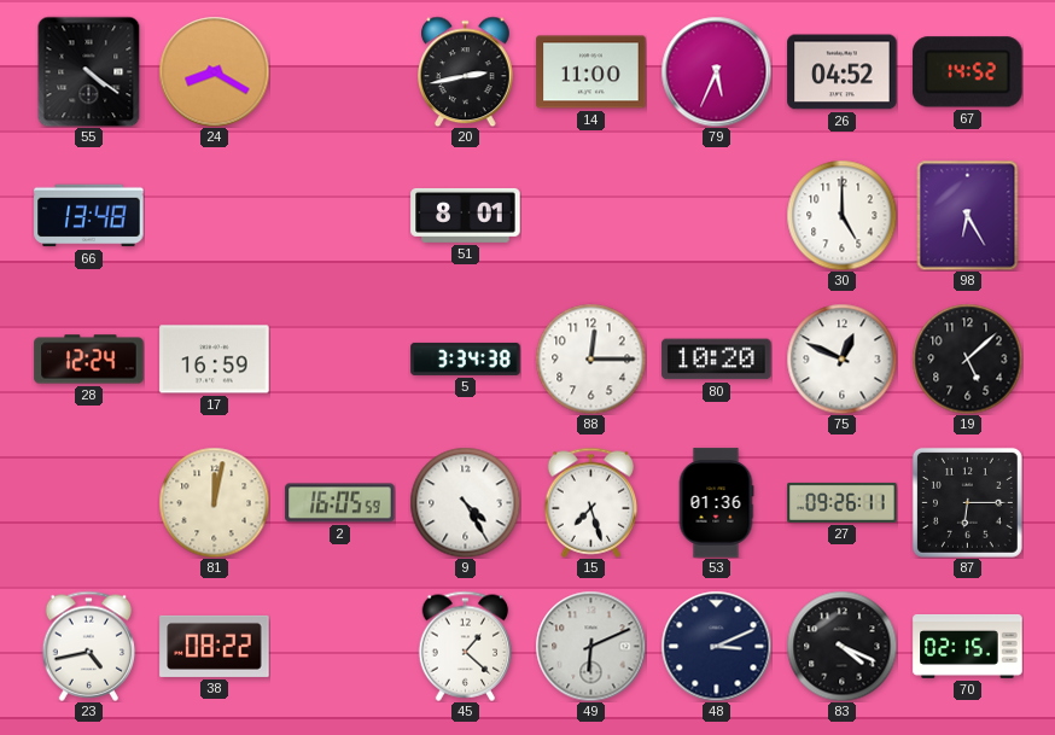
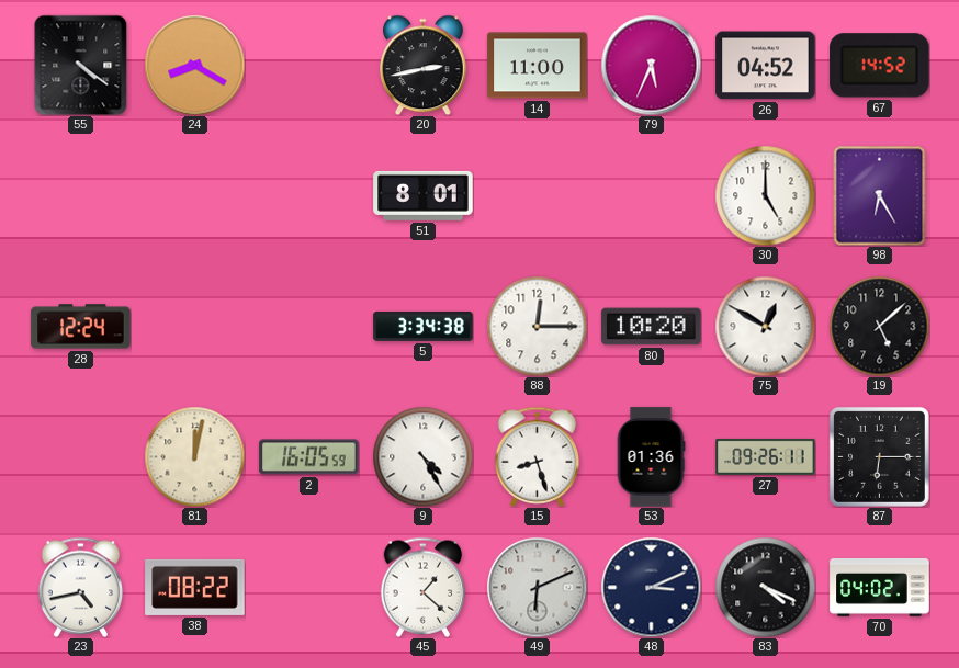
66: 13:48 -> none (89, 216)
17: 16:59 -> none (215, 360)
75: 12:49 -> 12:50 (765, 326)
15: 7:27 -> 8:27 (538, 456)
70: 02:15 -> 04:02 (880, 587)
